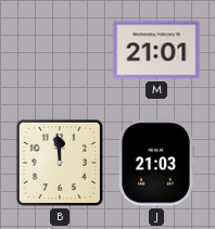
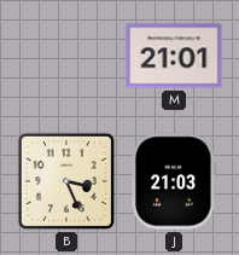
B: 11:59 -> 3:26 (66, 181)
